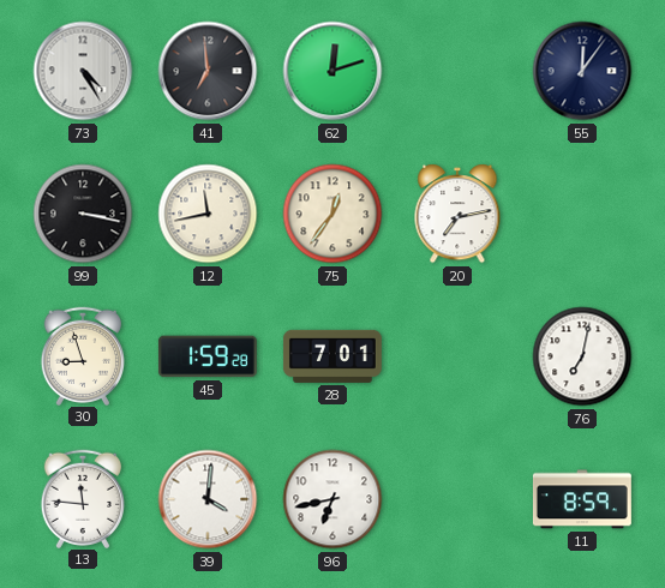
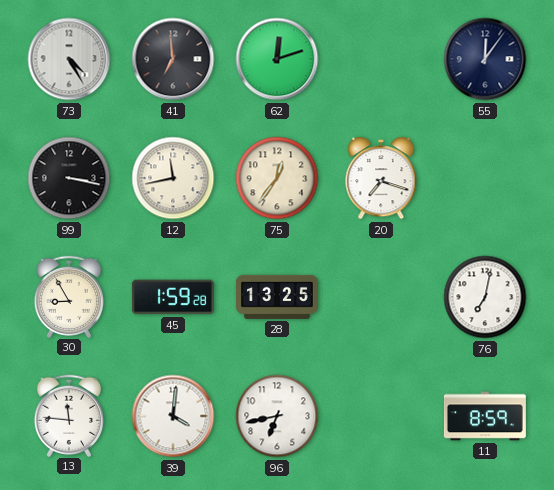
20: 7:13 -> 7:18 (381, 178)
30: 8:57 -> 8:55 (68, 296)
28: 7:01 -> 13:25 (277, 297)
